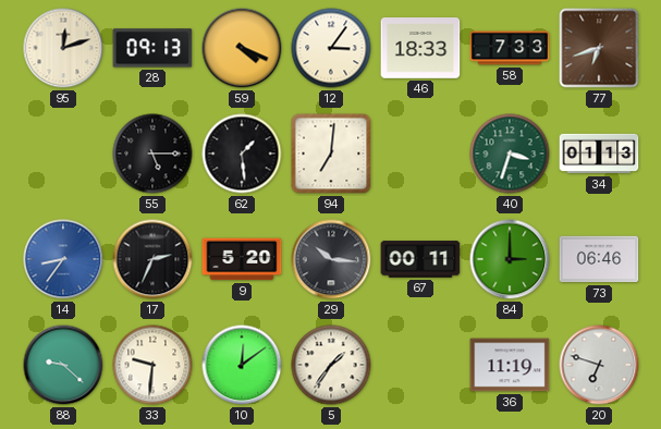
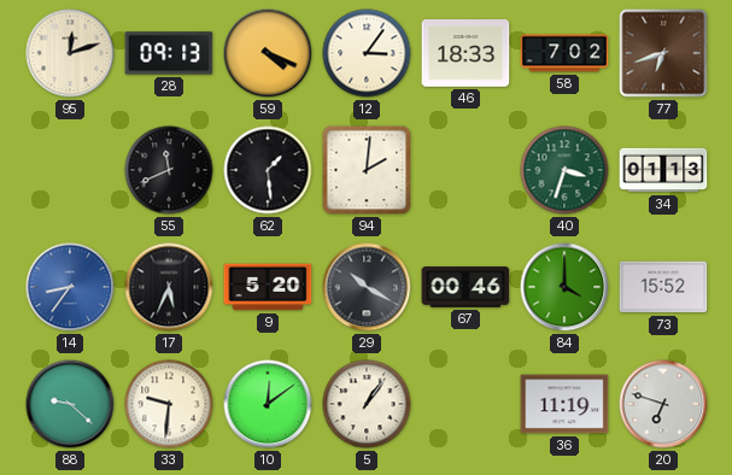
58: 7:33 -> 7:02 (564, 53)
55: 5:15 -> 11:41 (169, 170)
94: 7:01 -> 2:01 (367, 170)
17: 2:34 -> 5:34 (169, 287)
29: 10:16 -> 10:20 (367, 287)
67: 00:11 -> 00:46 (465, 287)
84: 3:00 -> 4:00 (564, 287)
73: 06:46 -> 15:52 (663, 287)
5: 1:36 -> 1:06 (367, 404)
